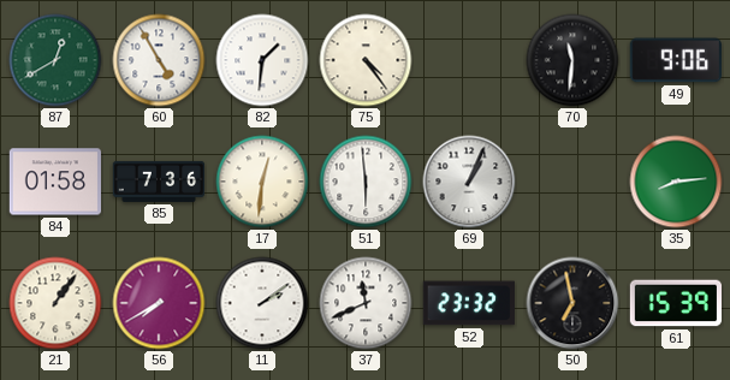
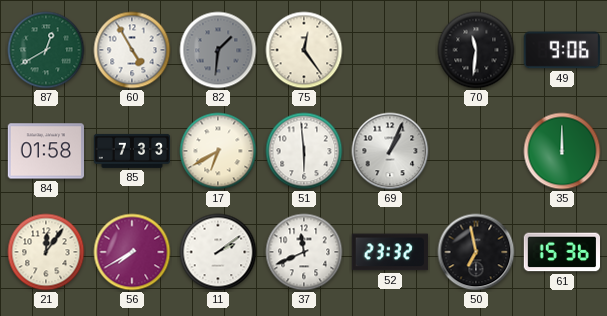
82 dial: white -> grey (218, 50)
75: 4:24 -> 12:24 (304, 50)
85: 7:36 -> 7:33 (132, 151)
17: 12:31 -> 6:40 (218, 151)
35: 8:14 -> 12:00 (562, 151)
21: 1:06 -> 12:06 (46, 252)
61: 15:39 -> 15:36 (561, 252)
